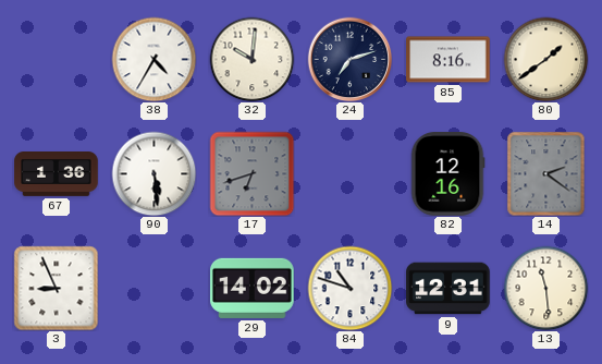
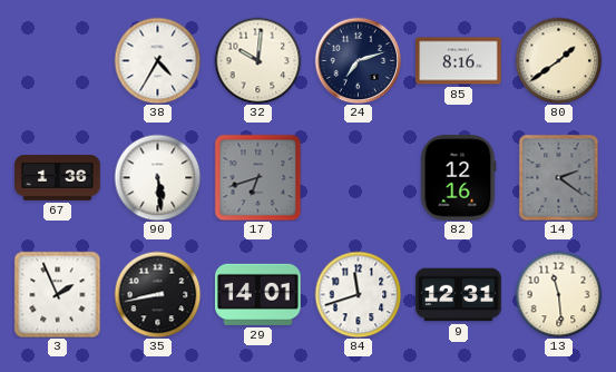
3: 8:56 -> 1:56 (57, 294)
35: none -> 8:43 (157, 294)
29: 14:02 -> 14:01 (258, 294)
84: 10:48 -> 11:42 (358, 294)
